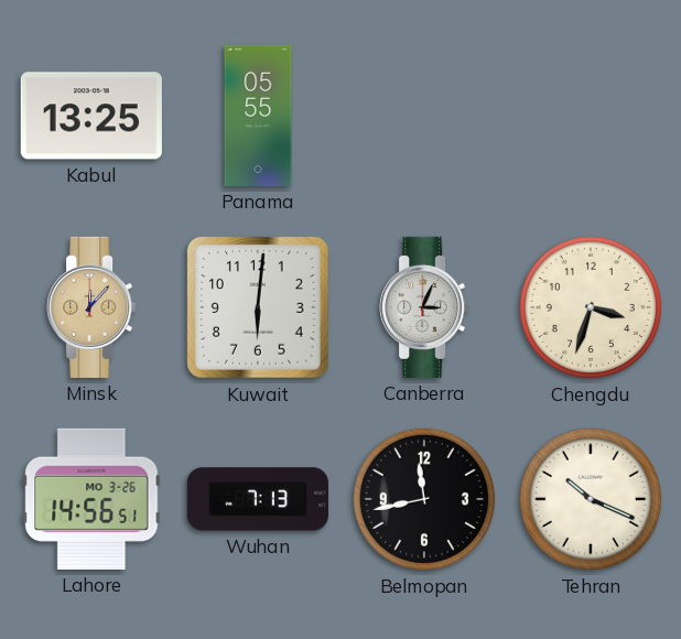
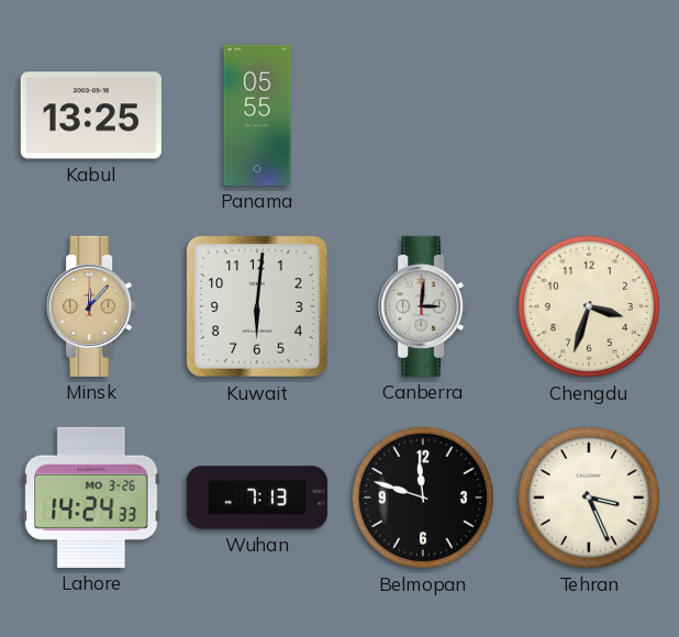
Canberra: 3:04 -> 3:01 (423, 306)
Lahore: 14:56 -> 14:24 (91, 498)
Belmopan: 11:43 -> 11:48 (423, 498)
Tehran: 10:19 -> 3:26 (589, 498)
